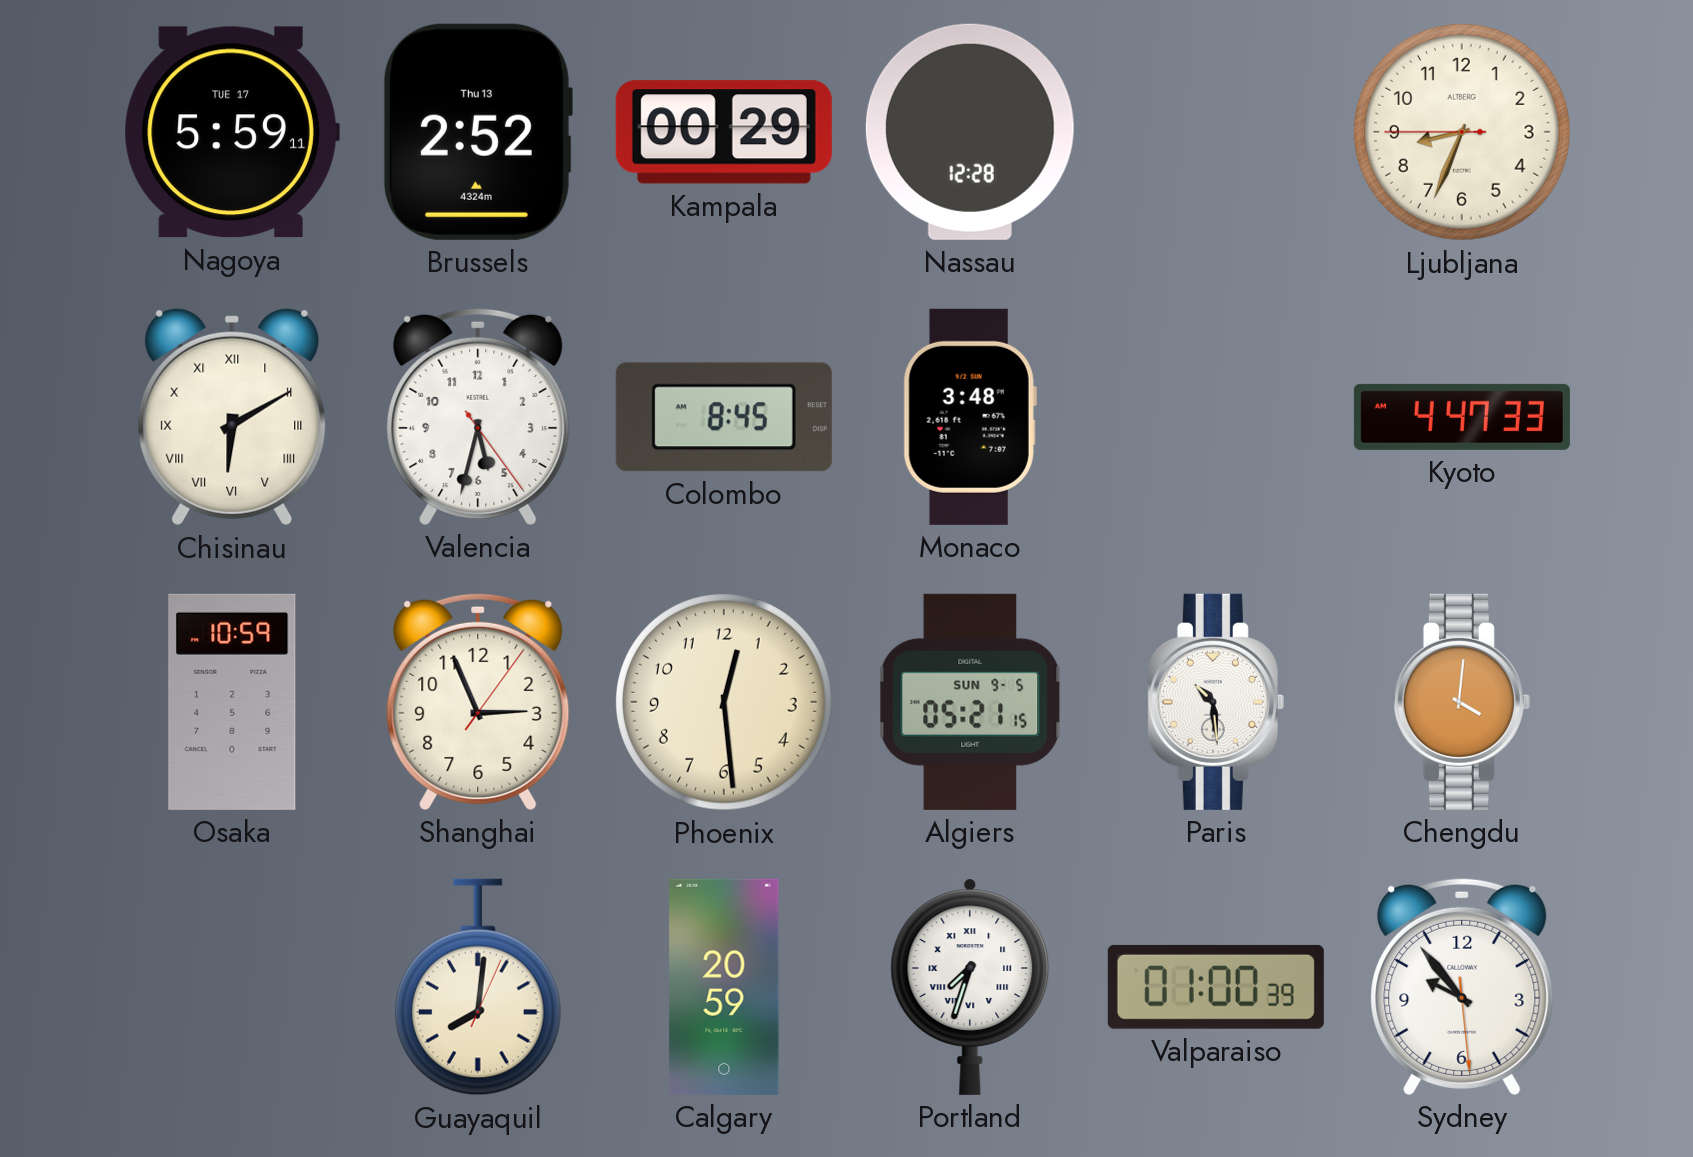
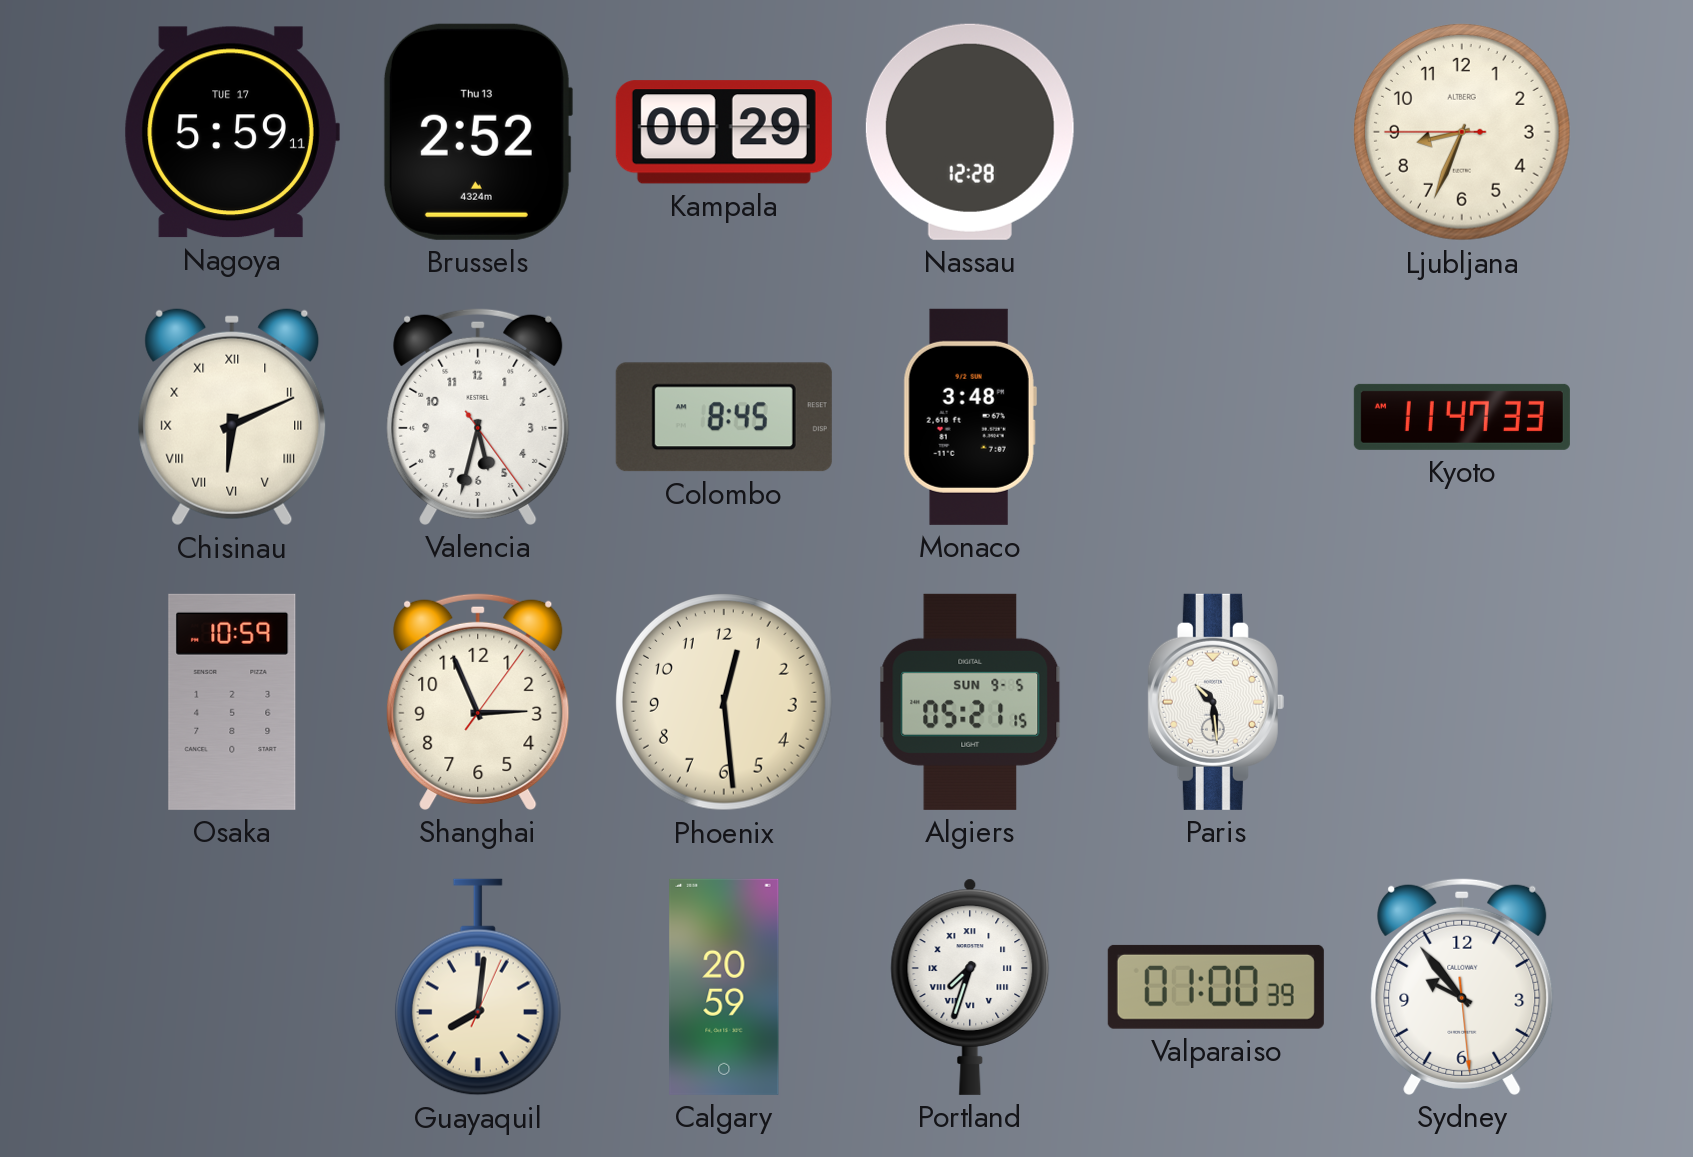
Chisinau: 6:10 -> 6:11 (232, 417)
Kyoto: 4:47 -> 11:47 (1462, 417)
Chengdu: 4:01 -> none (1462, 702)
